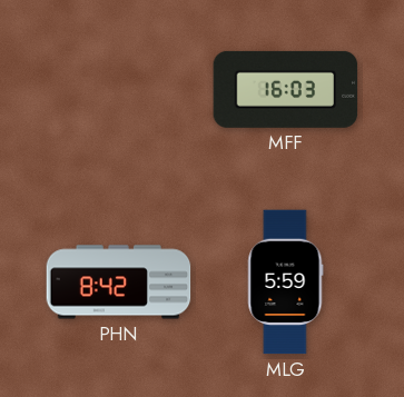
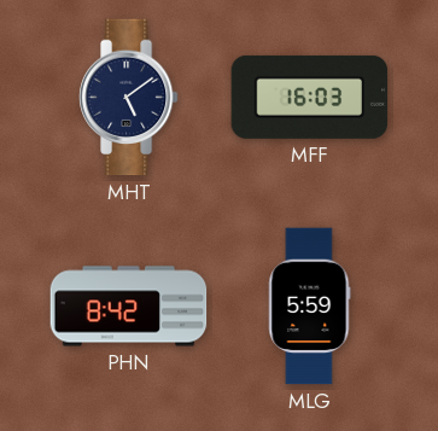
MHT: none -> 5:09 (128, 98)
